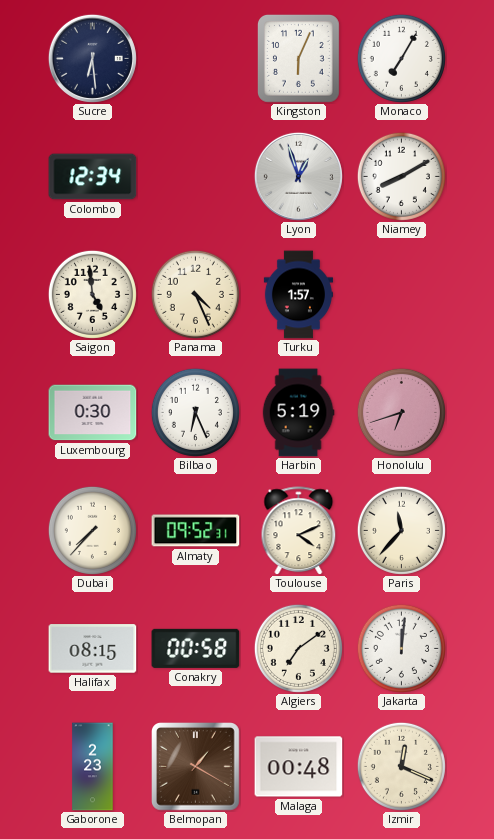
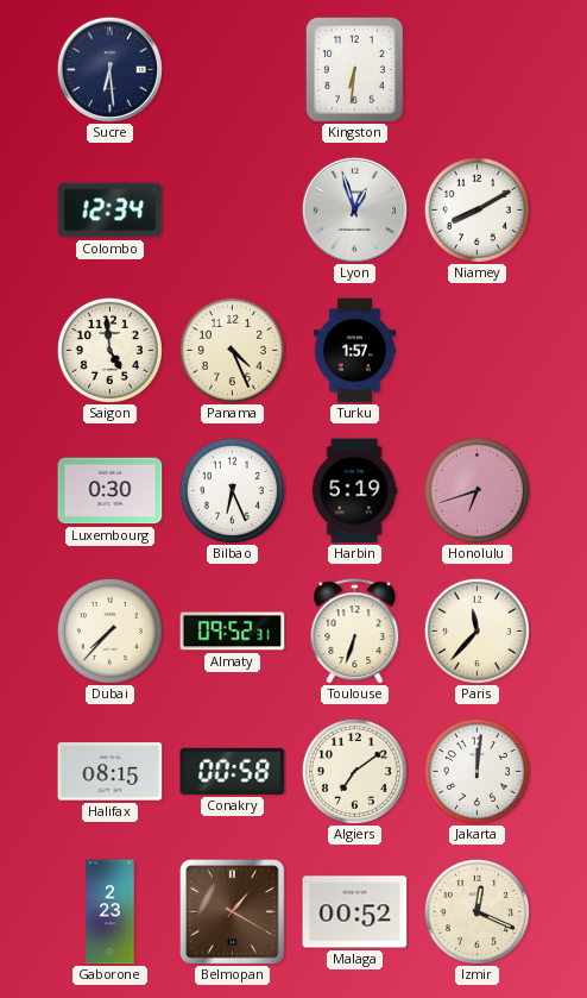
Kingston: 6:04 -> 6:31 (354, 69)
Monaco: 7:05 -> none (401, 58)
Toulouse: 4:11 -> 6:33 (355, 632)
Malaga: 00:48 -> 00:52 (355, 912)
